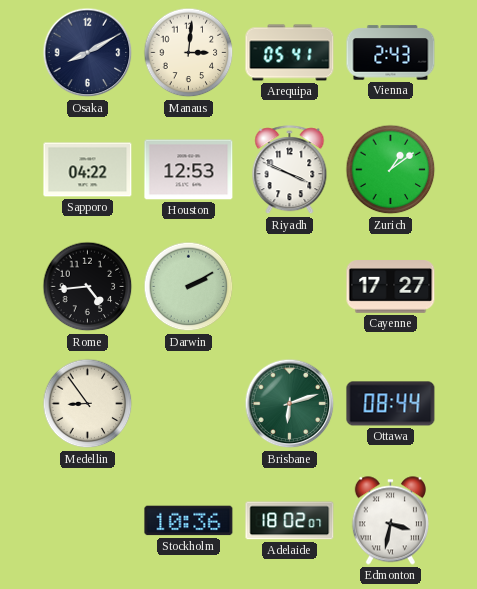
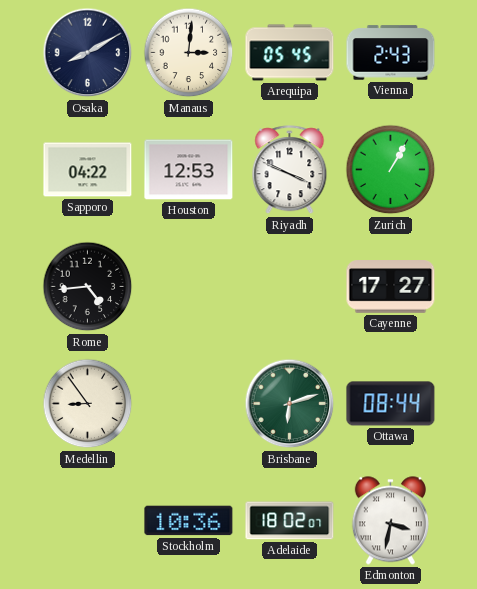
Arequipa: 05:41 -> 05:45 (290, 53)
Zurich: 1:09 -> 1:05 (391, 170)
Darwin: 2:10 -> none (189, 287)
